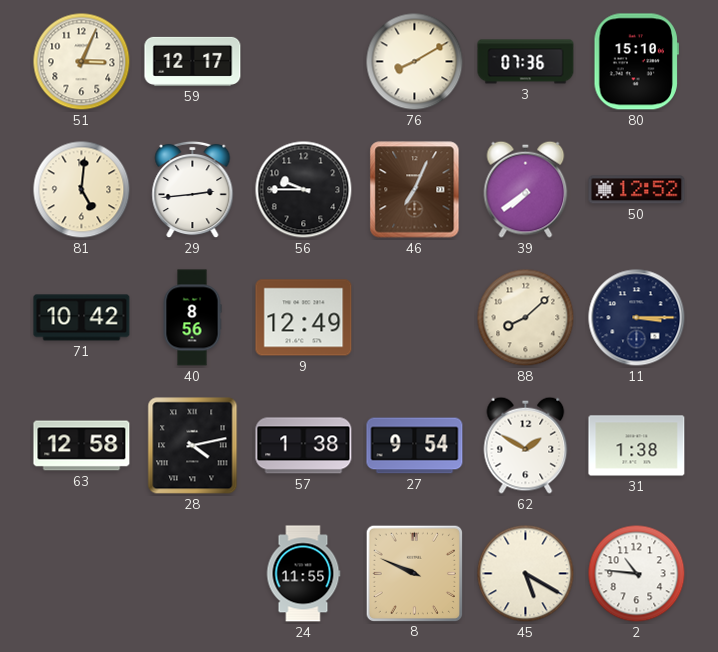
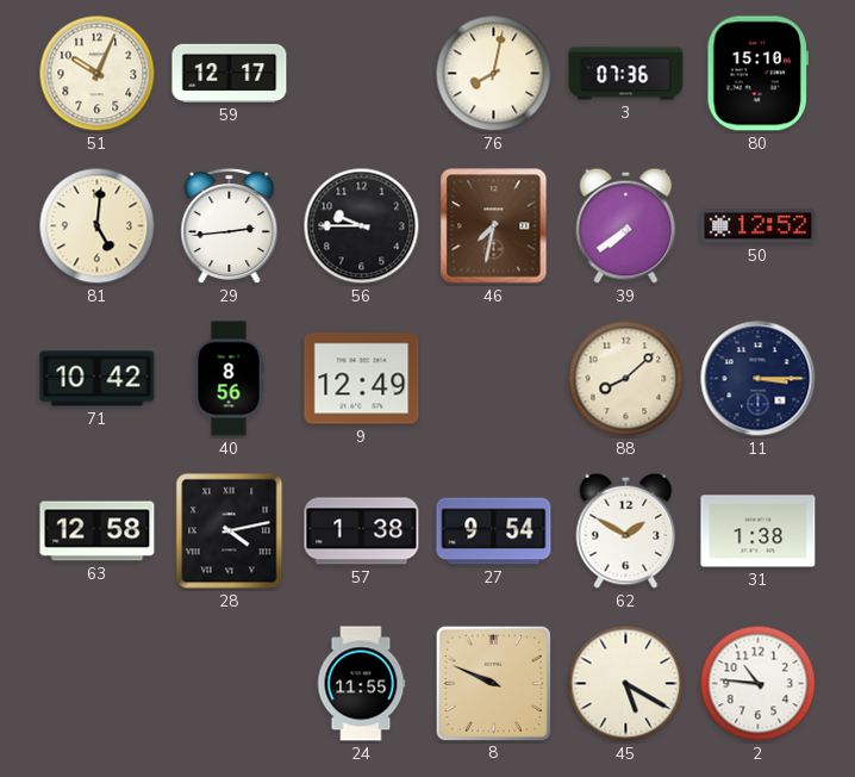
51: 3:04 -> 10:04 (98, 74)
76: 8:10 -> 8:02 (494, 74)
46: 7:04 -> 7:32 (494, 226)
